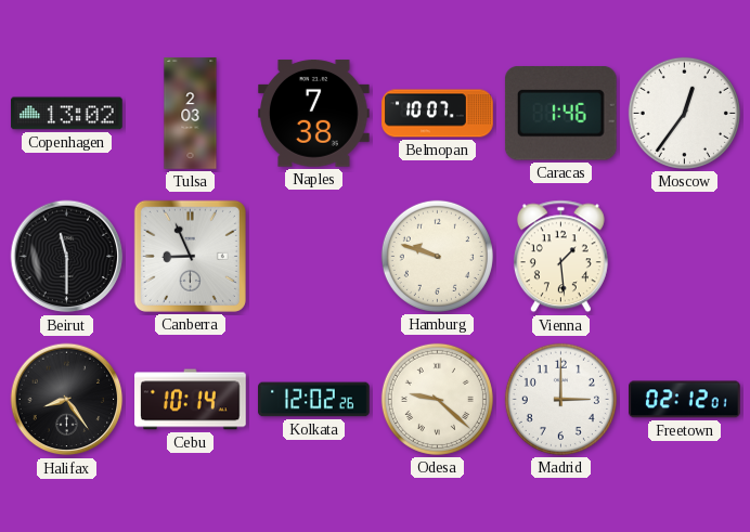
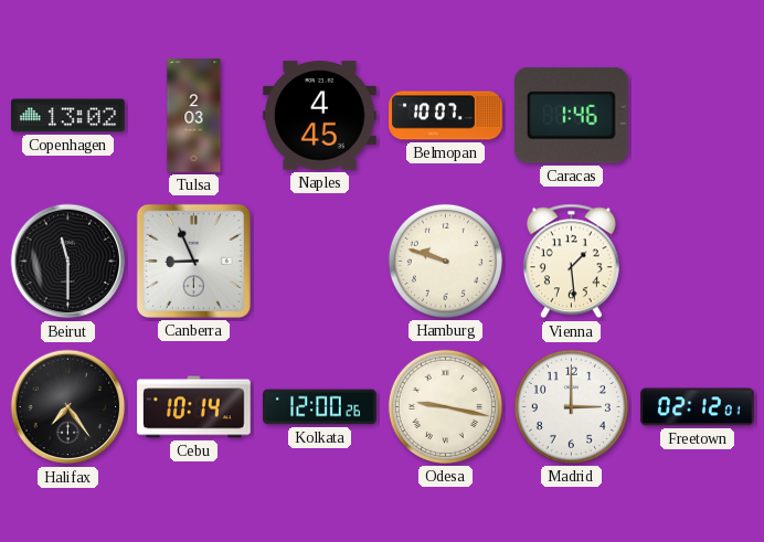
Naples: 7:38 -> 4:45 (320, 116)
Moscow: 12:36 -> none (684, 113)
Halifax: 8:24 -> 7:24 (68, 407)
Kolkata: 12:02 -> 12:00 (320, 407)
Odesa: 9:22 -> 9:17 (445, 406)
